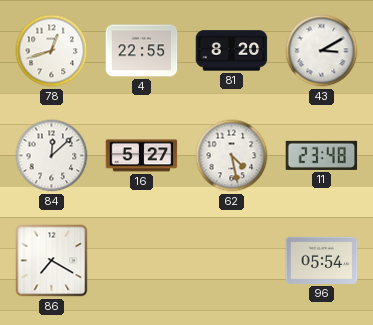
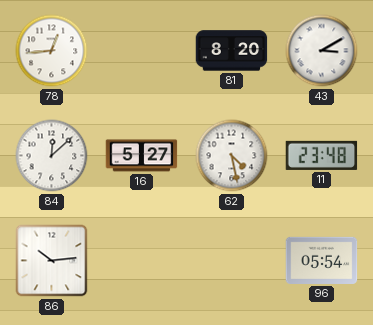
78: 12:42 -> 12:44 (52, 51)
4: 22:55 -> none (142, 51)
86: 7:20 -> 10:14 (52, 261)
